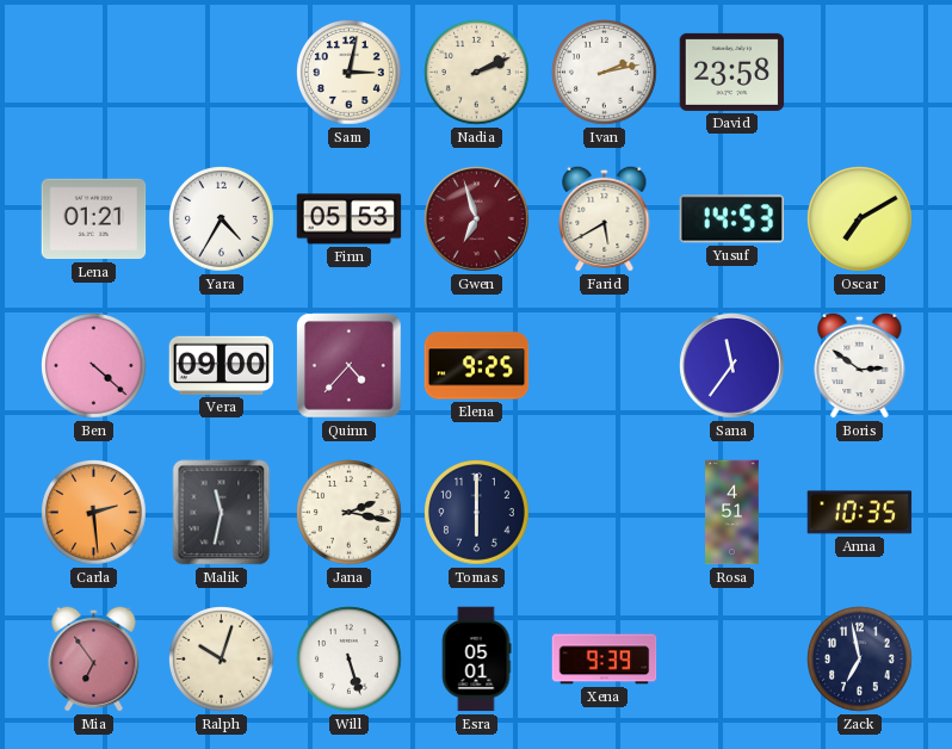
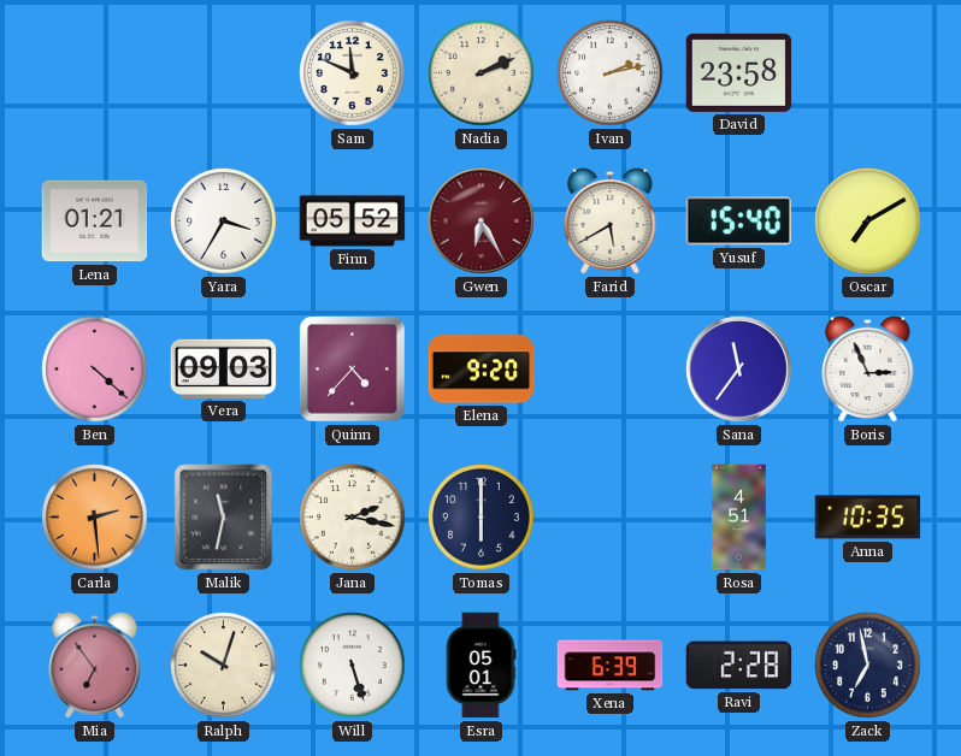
Sam: 3:02 -> 11:49 (353, 73)
Yara: 4:35 -> 3:35 (224, 222)
Finn: 05:53 -> 05:52 (353, 222)
Gwen: 6:57 -> 6:25 (482, 222)
Yusuf: 14:53 -> 15:40 (738, 222)
Vera: 09:00 -> 09:03 (224, 368)
Elena: 9:25 -> 9:20 (482, 370)
Boris: 2:51 -> 2:56 (868, 368)
Xena: 9:39 -> 6:39 (611, 666)
Ravi: none -> 2:28 (739, 666)
